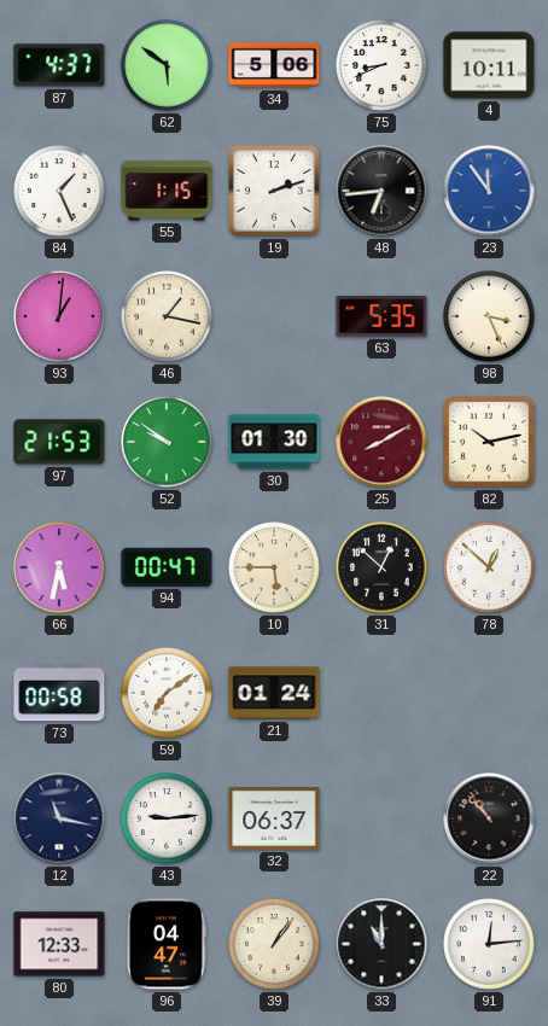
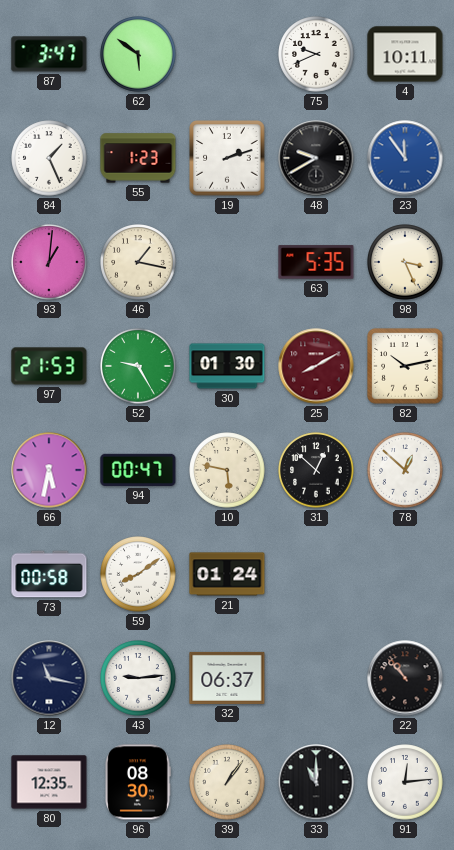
87: 4:37 -> 3:47 (49, 54)
34: 5:06 -> none (274, 65)
75: 8:41 -> 9:41 (316, 54)
55: 1:15 -> 1:23 (138, 158)
48: 6:44 -> 9:40 (316, 158)
52: 9:51 -> 9:25 (138, 366)
10: 5:45 -> 5:47 (227, 470)
59: 7:09 -> 8:09 (138, 574)
80: 12:33 -> 12:35 (49, 782)
96: 04:47 -> 08:30 (138, 782)
